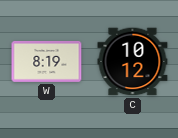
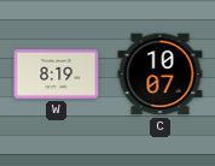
C: 10:12 -> 10:07 (161, 75)
